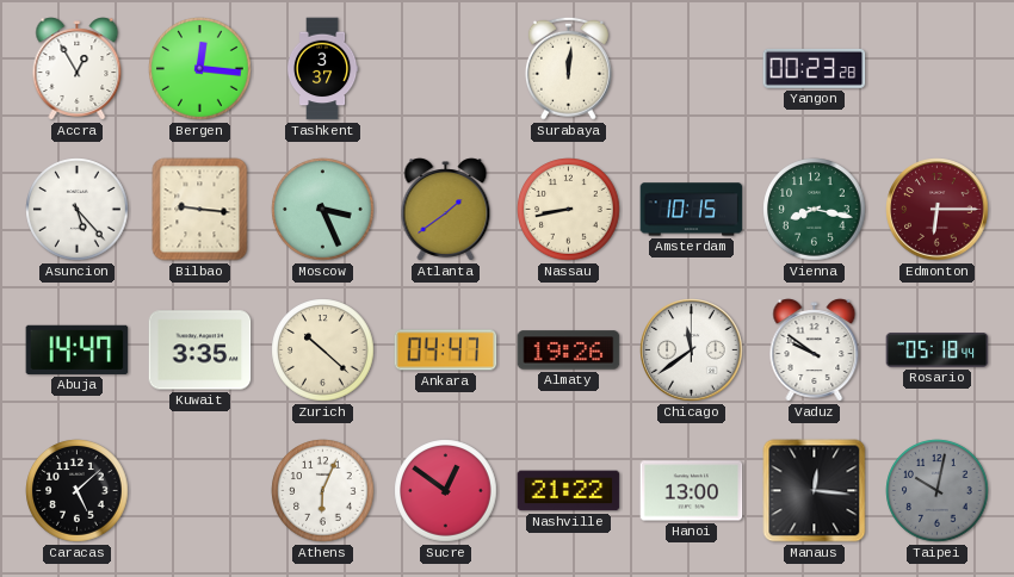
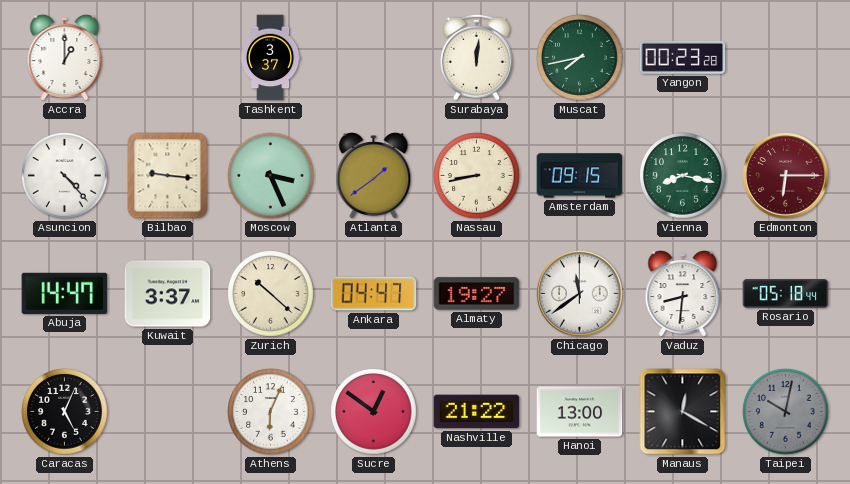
Accra: 12:55 -> 1:00 (65, 58)
Bergen: 12:16 -> none (200, 69)
Muscat: none -> 7:43 (580, 58)
Asuncion: 5:23 -> 4:23 (65, 176)
Amsterdam: 10:15 -> 09:15 (580, 176)
Kuwait: 3:35 -> 3:37 (168, 294)
Almaty: 19:26 -> 19:27 (477, 294)
Vaduz: 9:51 -> 8:31 (683, 294)
Caracas: 5:08 -> 5:04 (65, 412)
Manaus: 12:16 -> 12:20 (683, 412)
